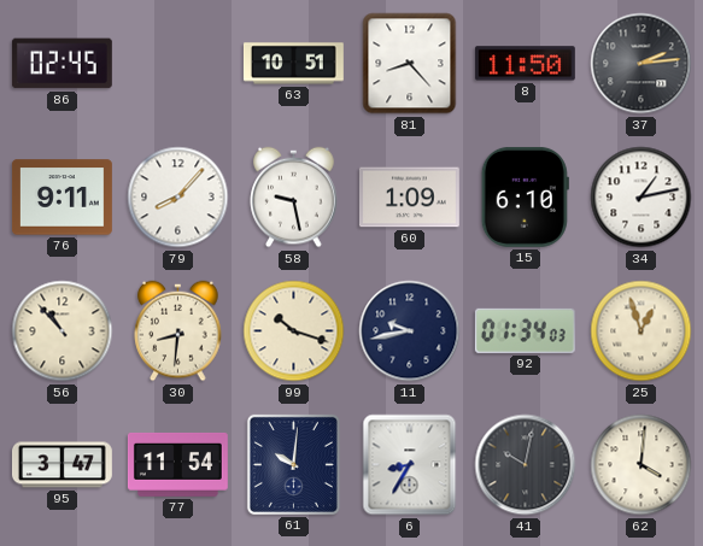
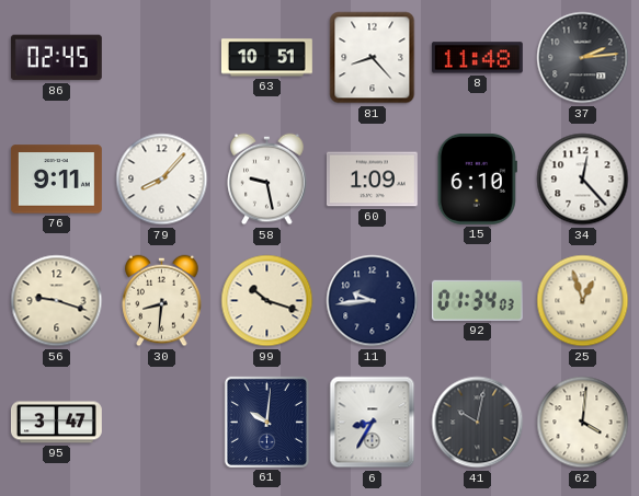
8: 11:50 -> 11:48 (477, 58)
34: 1:13 -> 12:23 (583, 180)
56: 10:53 -> 9:18 (57, 301)
11: 9:43 -> 9:44 (373, 301)
77: 11:54 -> none (177, 464)
